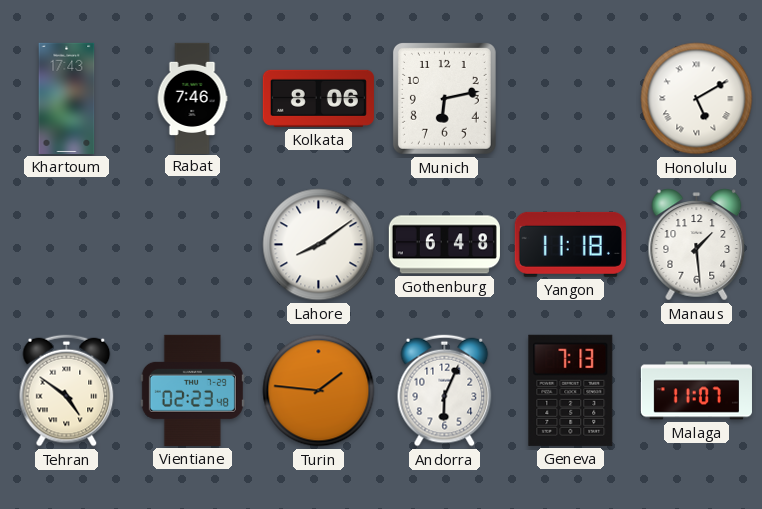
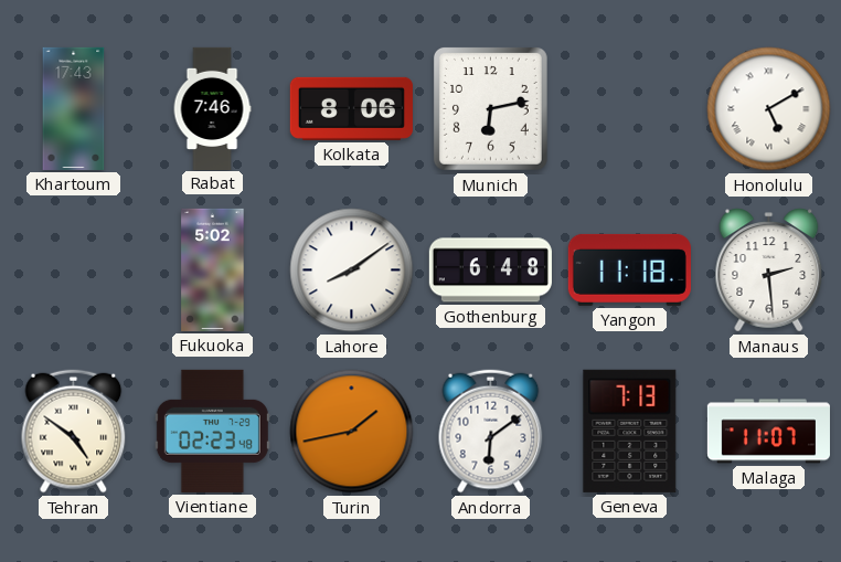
Fukuoka: none -> 5:02 (213, 269)
Manaus: 1:29 -> 2:29 (769, 271)
Turin: 1:46 -> 1:43 (352, 432)
Andorra: 6:04 -> 6:09 (491, 432)
